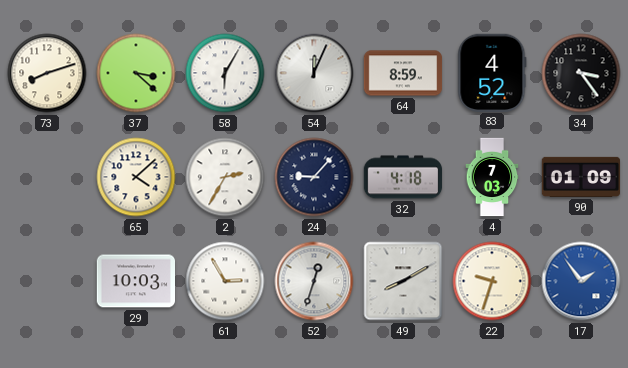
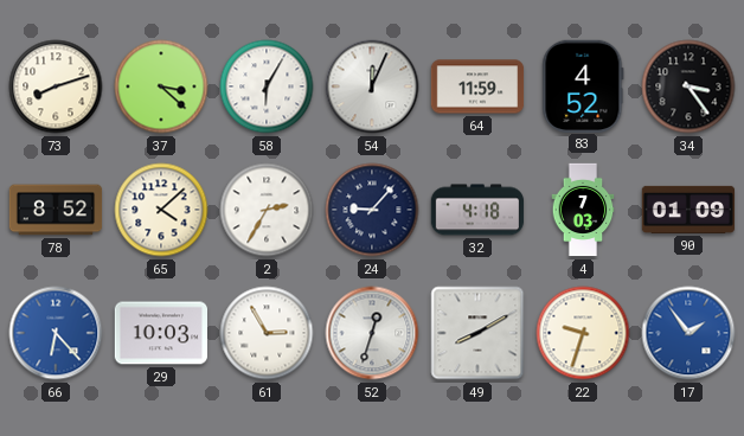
64: 8:59 -> 11:59 (477, 86)
78: none -> 8:52 (56, 210)
66: none -> 6:23 (56, 333)
